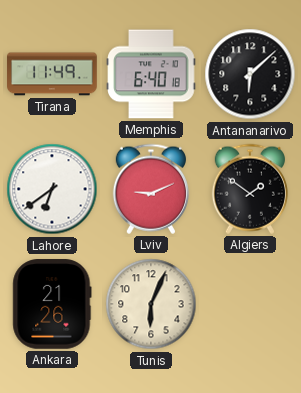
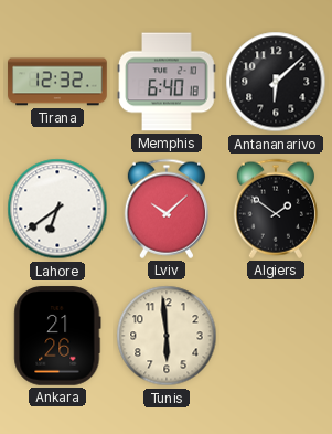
Tirana: 11:49 -> 12:32 (57, 82)
Lviv: 9:11 -> 10:08 (167, 209)
Tunis: 6:04 -> 5:59 (167, 336)
